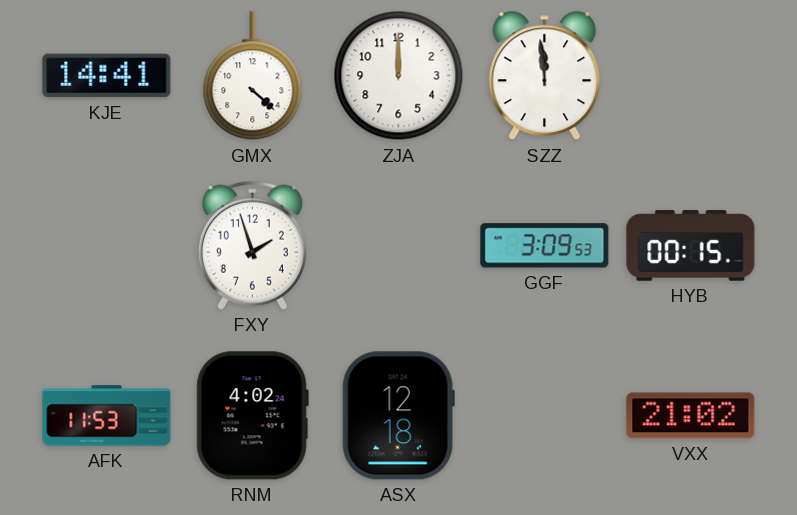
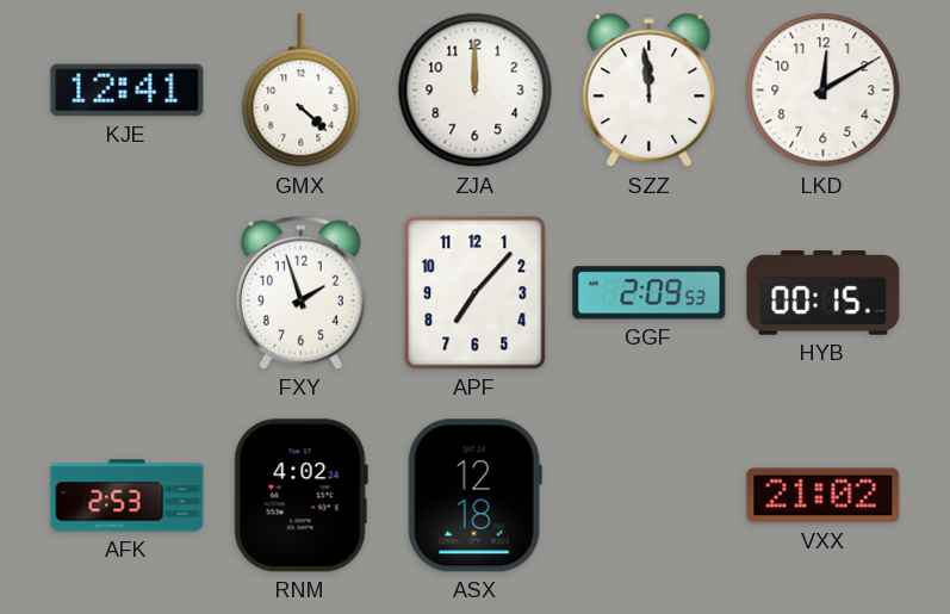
KJE: 14:41 -> 12:41 (128, 91)
LKD: none -> 12:10 (824, 91)
APF: none -> 7:07 (476, 293)
GGF: 3:09 -> 2:09 (650, 293)
AFK: 11:53 -> 2:53 (128, 496)
